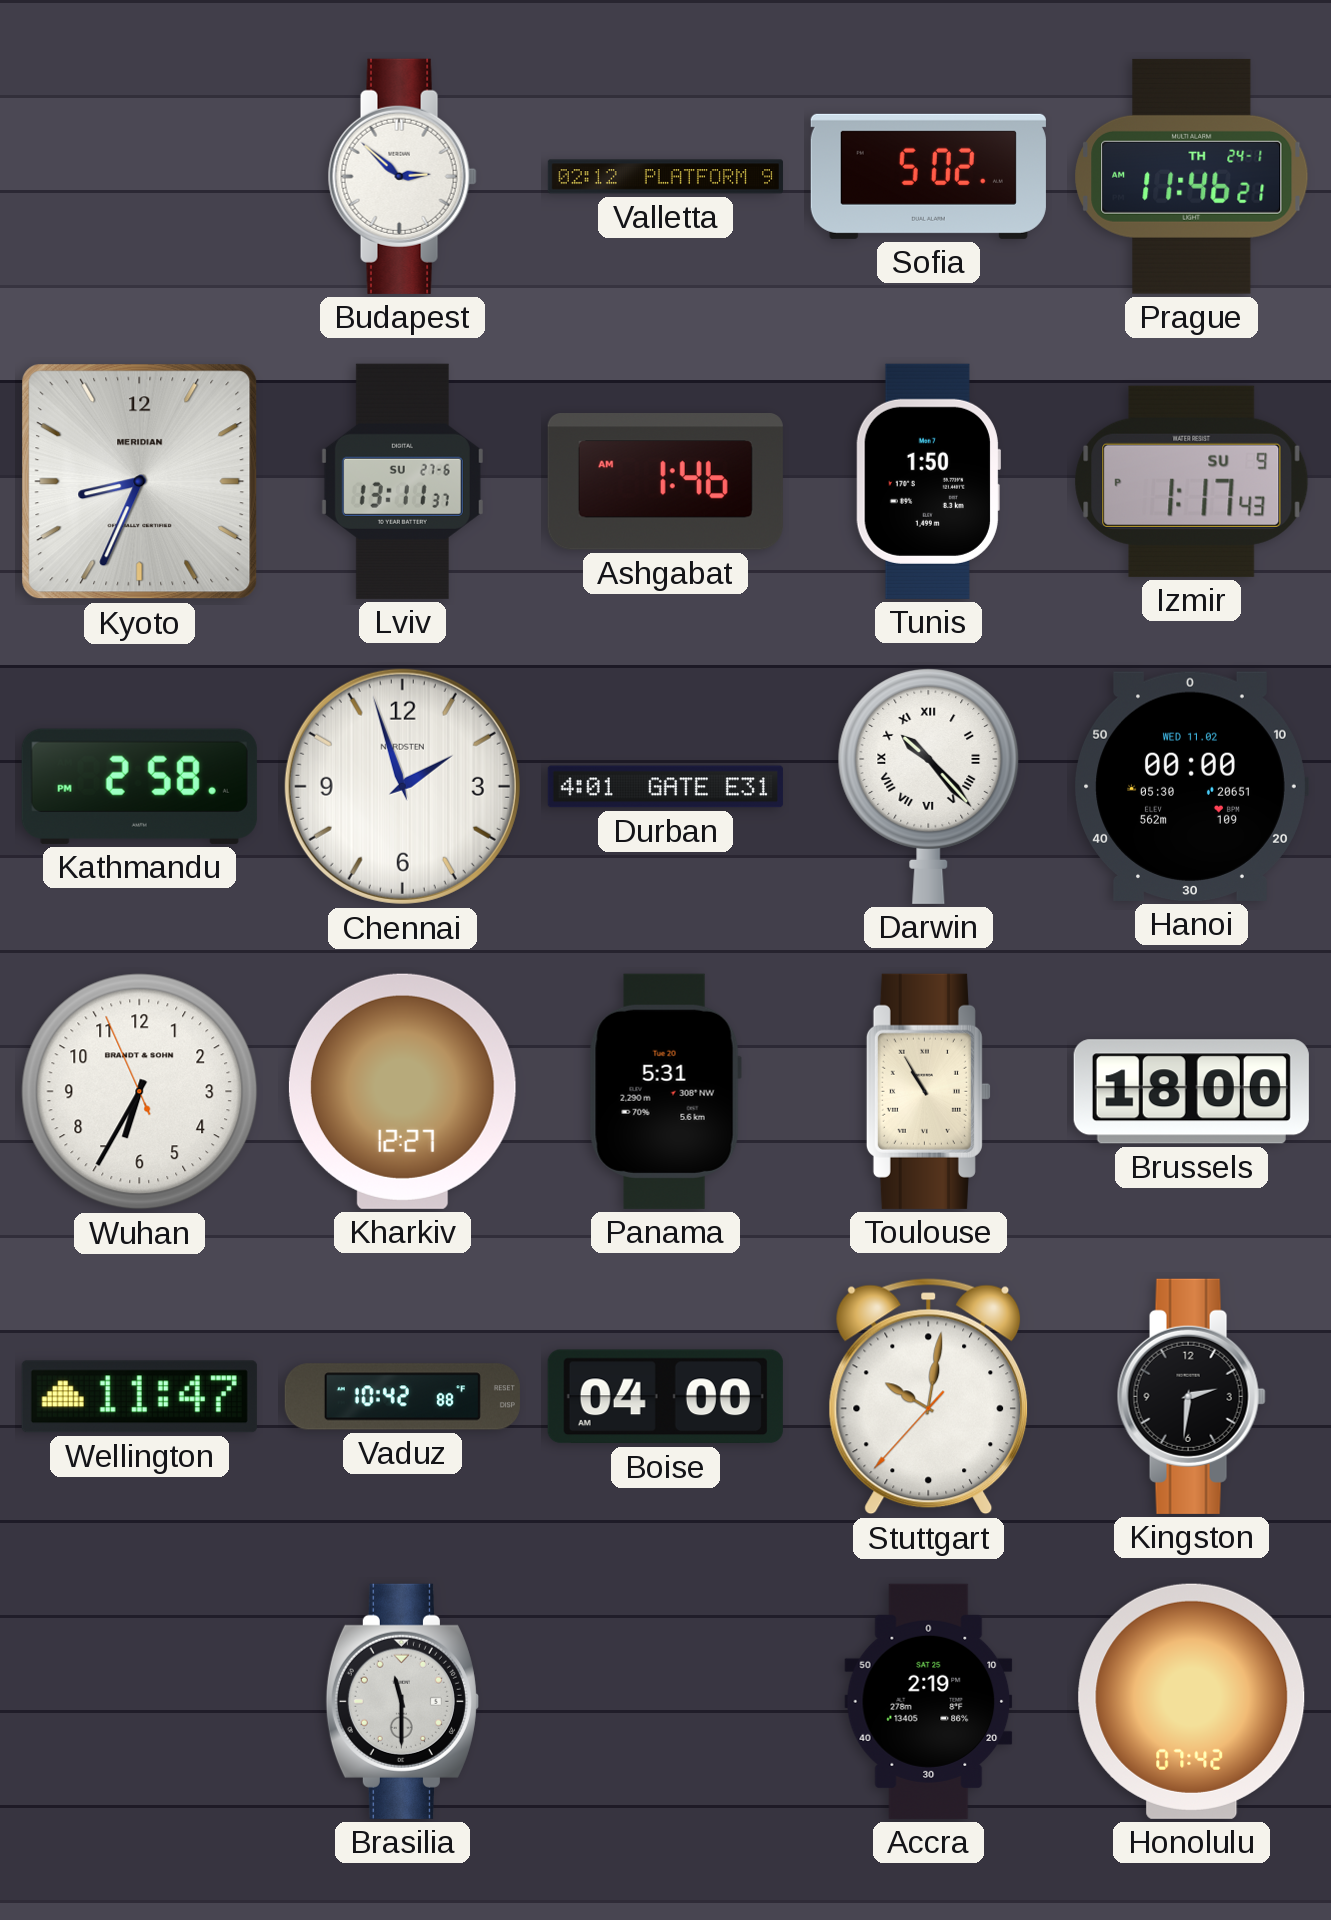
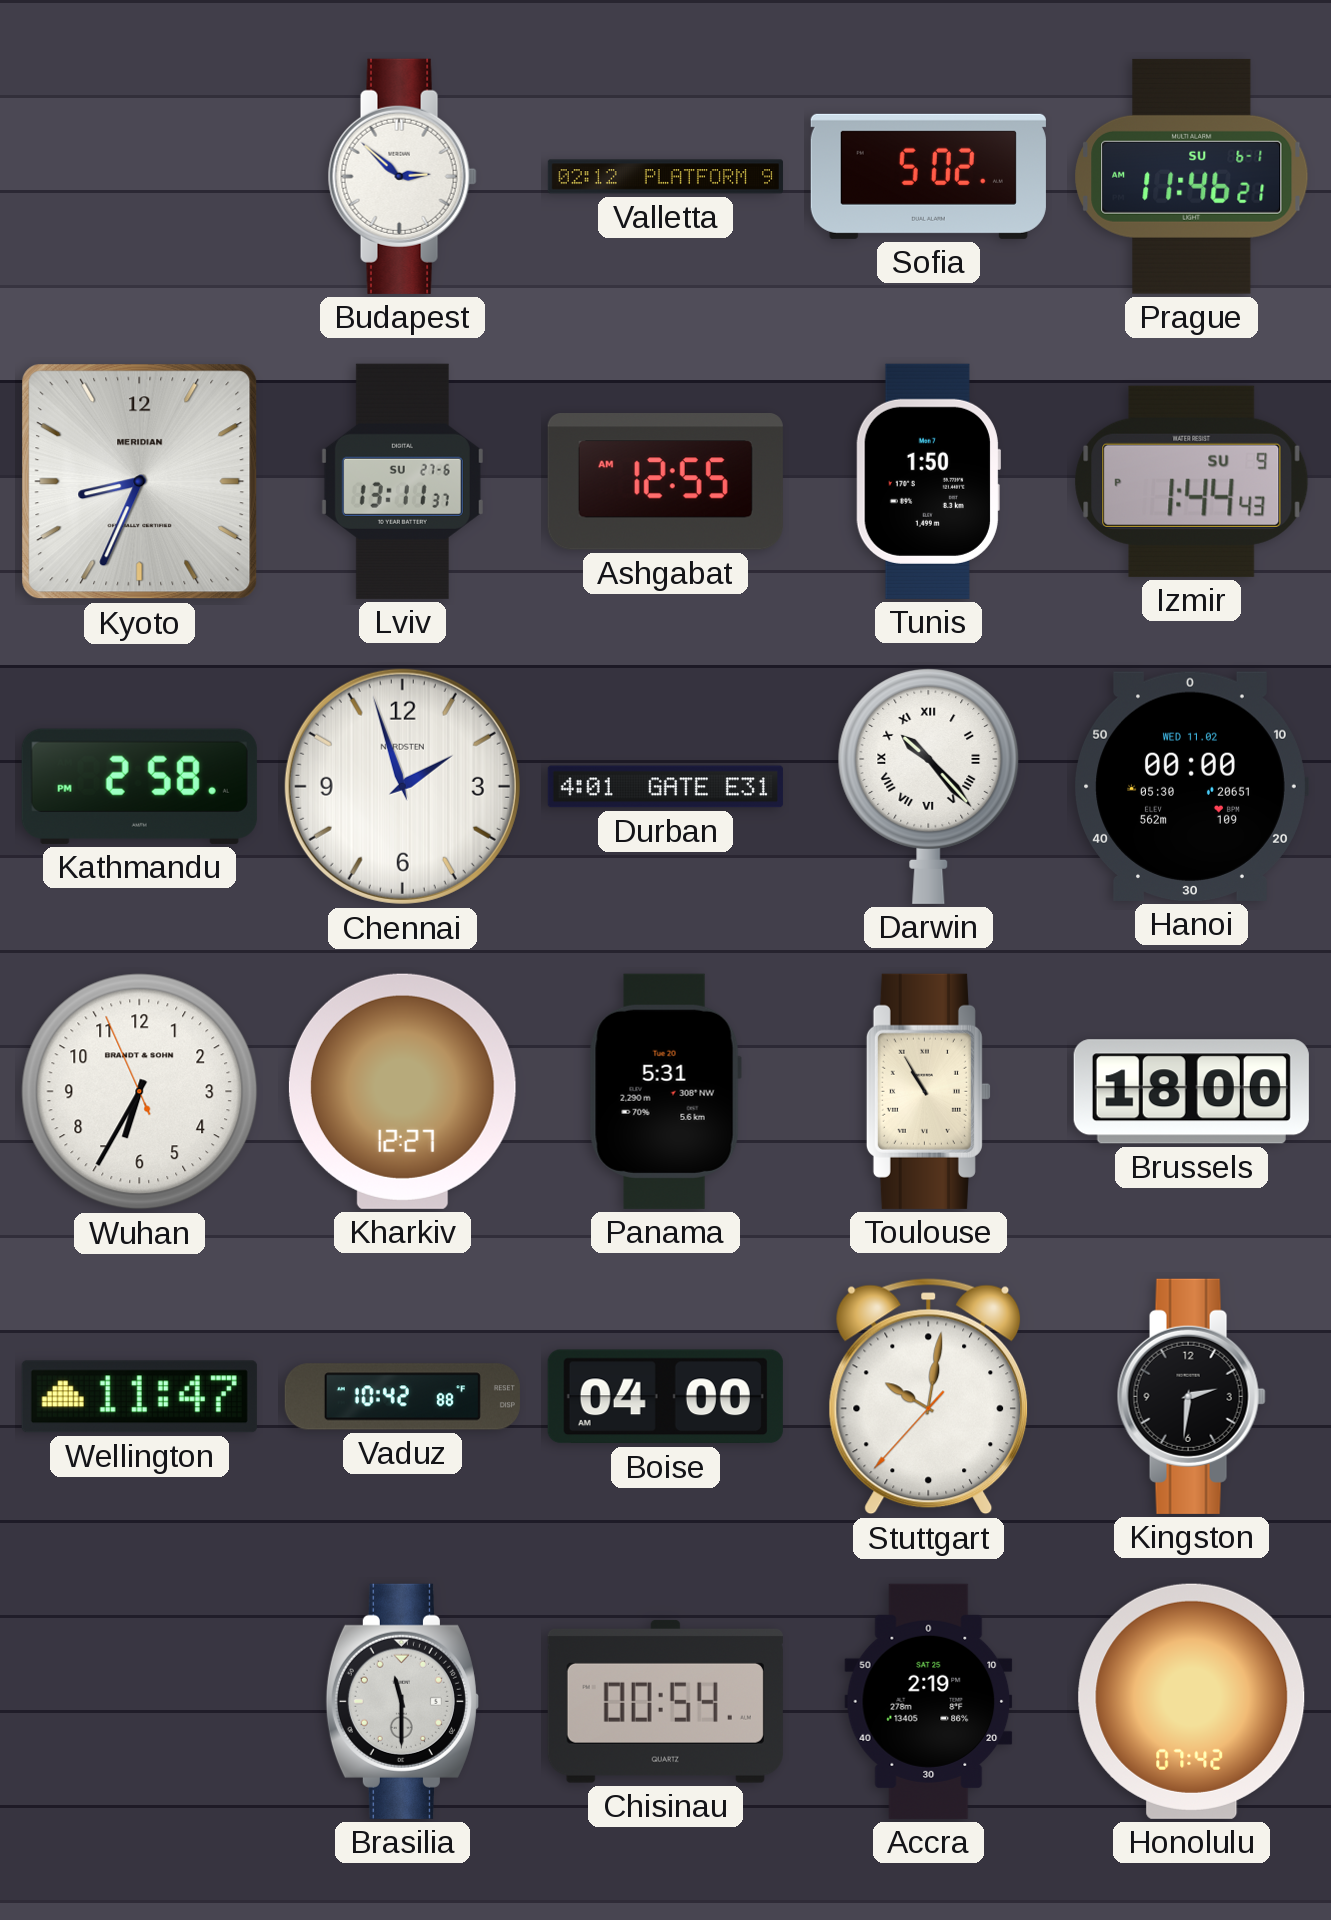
Prague date: TH 24-1 -> SU 6-1 (1192, 176)
Ashgabat: 1:46 -> 12:55 (665, 482)
Izmir: 1:17 -> 1:44 (1192, 481)
Chisinau: none -> 00:54 (665, 1701)
